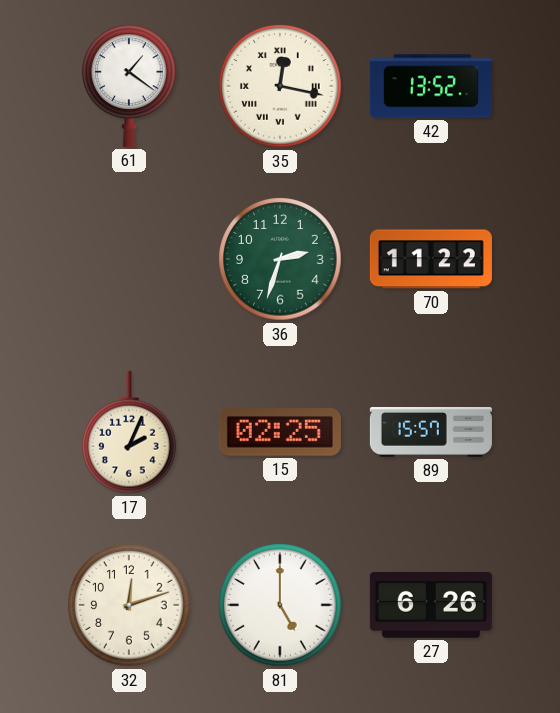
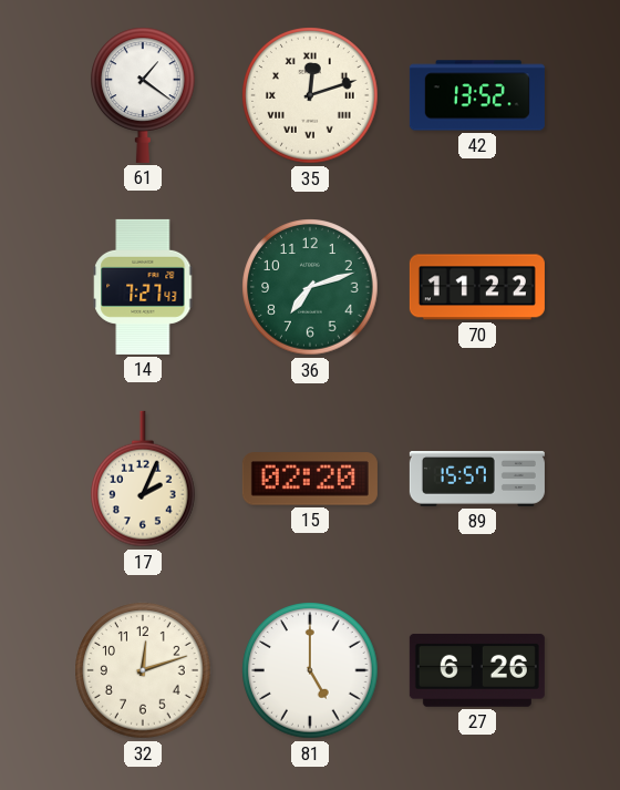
35: 12:17 -> 12:12 (310, 95)
14: none -> 7:27 (144, 287)
36: 2:33 -> 7:12 (310, 287)
15: 02:25 -> 02:20 (310, 479)
